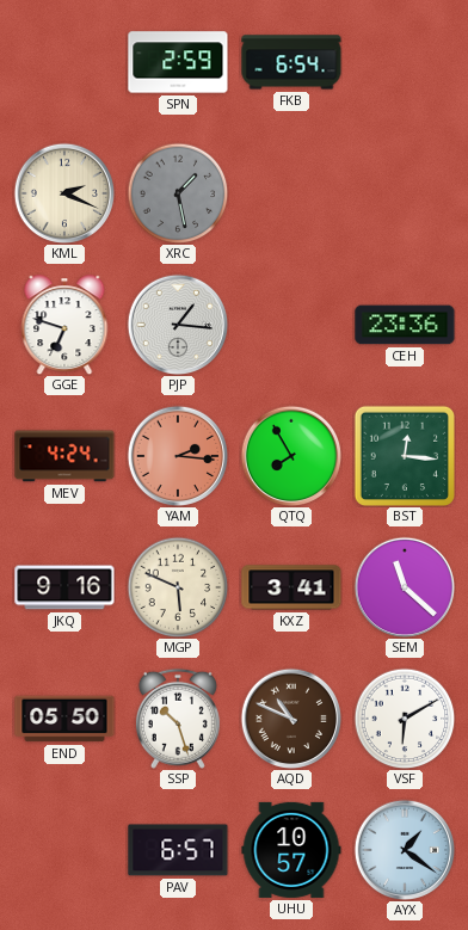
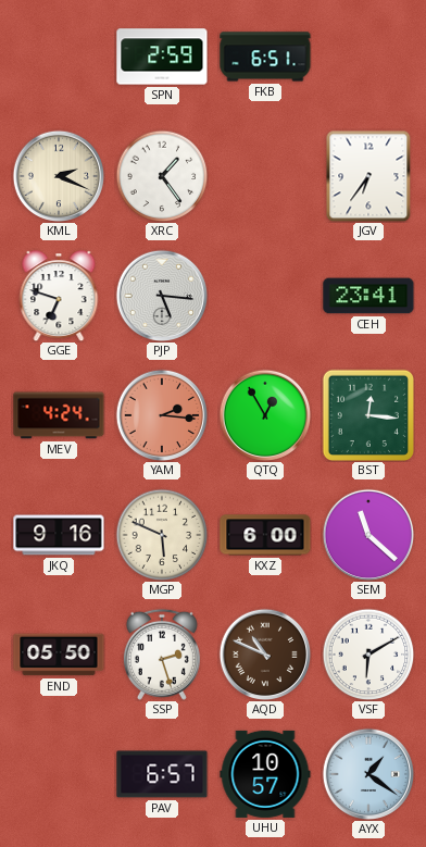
FKB: 6:54 -> 6:51 (265, 57)
XRC: 1:28 -> 1:24 (162, 176)
XRC dial: grey -> white (162, 176)
JGV: none -> 6:36 (368, 176)
PJP: 1:16 -> 5:16 (162, 296)
CEH: 23:36 -> 23:41 (368, 296)
QTQ: 7:55 -> 12:55 (265, 415)
KXZ: 3:41 -> 6:00 (265, 535)
SSP: 10:27 -> 2:27 (162, 655)
